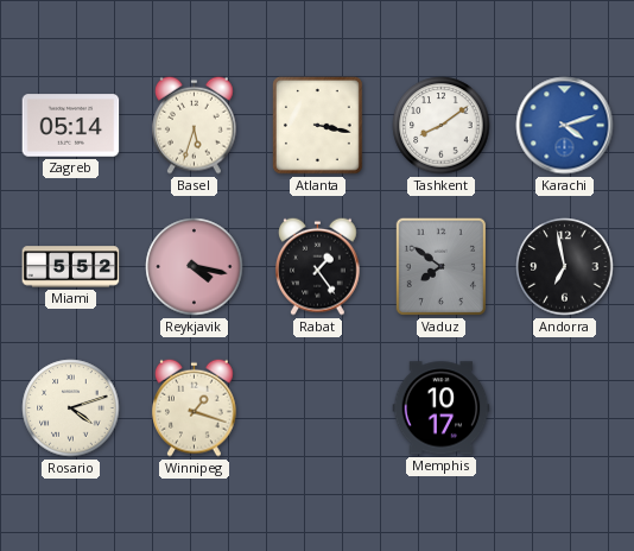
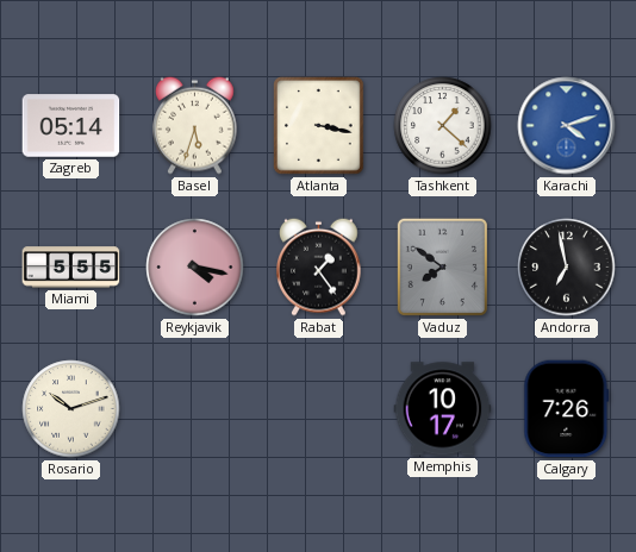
Tashkent: 8:09 -> 1:22 (443, 126)
Miami: 5:52 -> 5:55 (71, 268)
Rosario: 4:12 -> 10:12 (71, 409)
Winnipeg: 1:18 -> none (195, 407)
Calgary: none -> 7:26 (567, 409)
